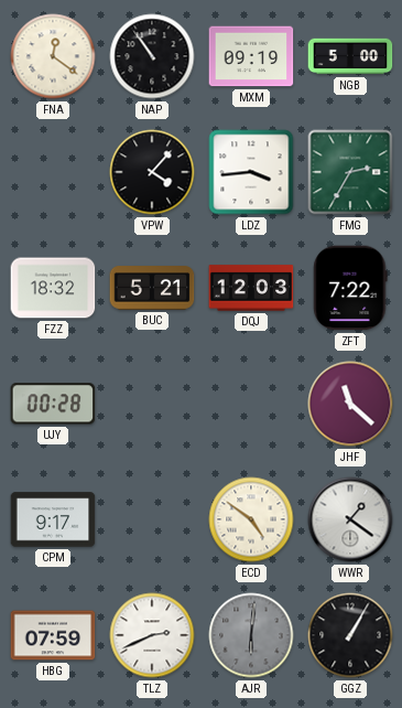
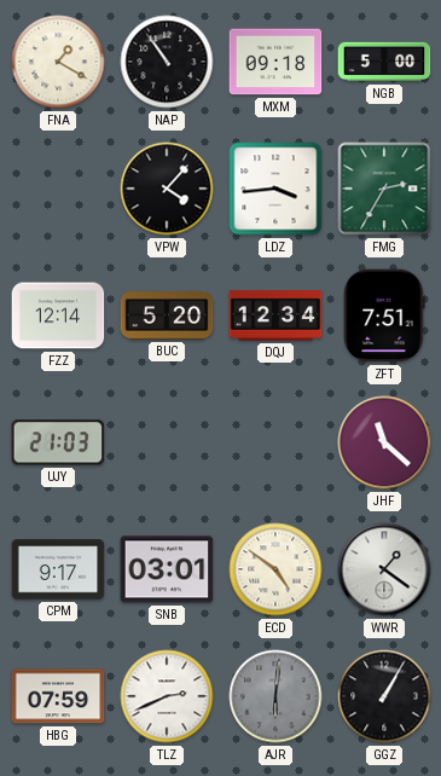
FNA: 12:21 -> 1:20 (58, 62)
MXM: 09:19 -> 09:18 (275, 62)
FZZ: 18:32 -> 12:14 (58, 315)
BUC: 5:21 -> 5:20 (167, 315)
DQJ: 12:03 -> 12:34 (275, 315)
ZFT: 7:22 -> 7:51 (384, 315)
UJY: 00:28 -> 21:03 (58, 442)
SNB: none -> 03:01 (167, 569)
